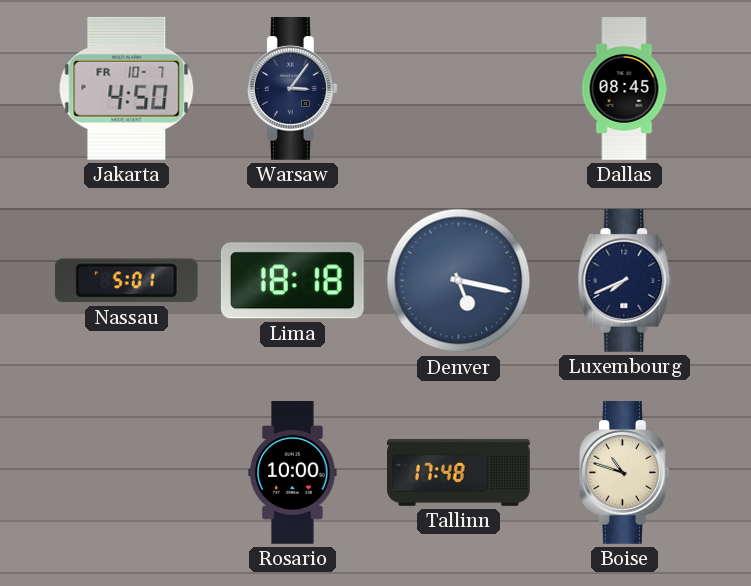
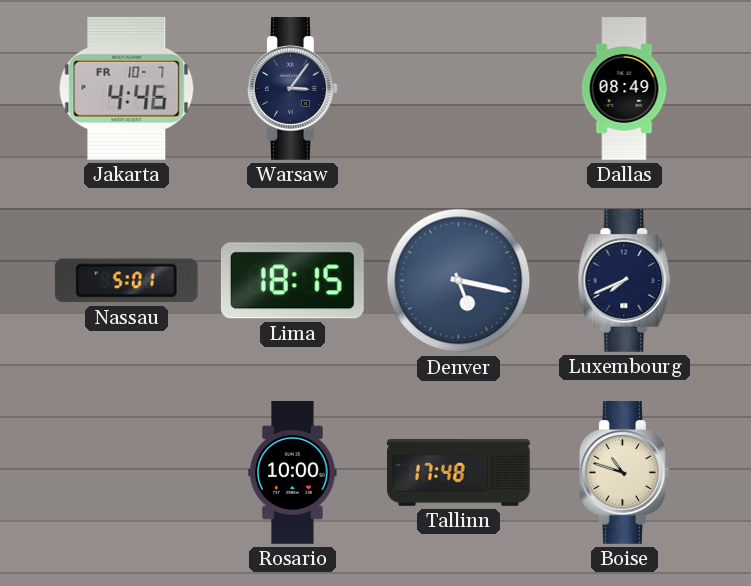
Jakarta: 4:50 -> 4:46 (127, 88)
Dallas: 08:45 -> 08:49 (624, 89)
Lima: 18:18 -> 18:15 (292, 281)
